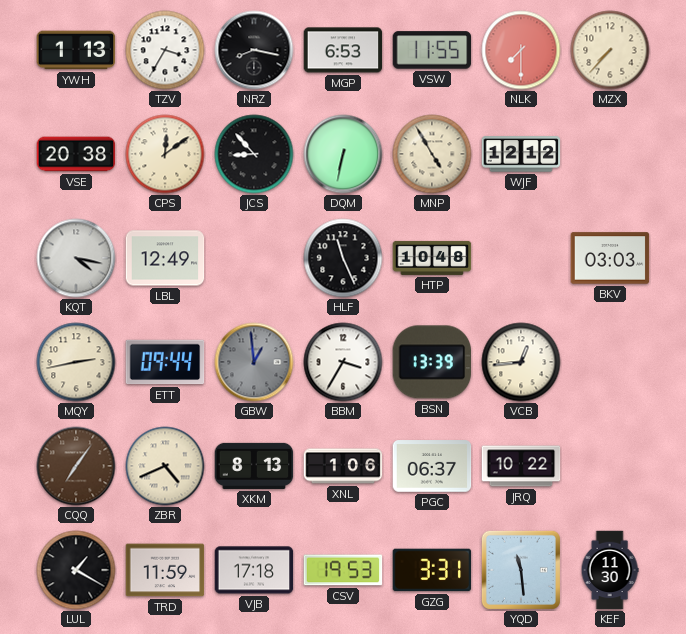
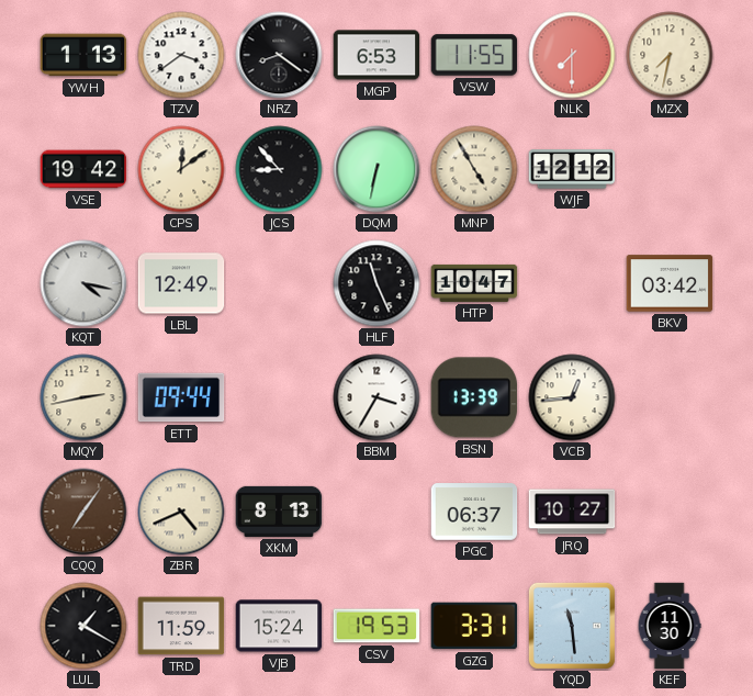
TZV: 3:35 -> 3:39 (181, 55)
NRZ: 8:17 -> 8:21 (279, 55)
MZX: 7:37 -> 7:32 (670, 55)
VSE: 20:38 -> 19:42 (83, 169)
HTP: 10:48 -> 10:47 (474, 283)
BKV: 03:03 -> 03:42 (670, 283)
GBW: 12:59 -> none (254, 362)
XNL: 1:06 -> none (343, 466)
JRQ: 10:22 -> 10:27 (572, 512)
VJB: 17:18 -> 15:24 (279, 626)
